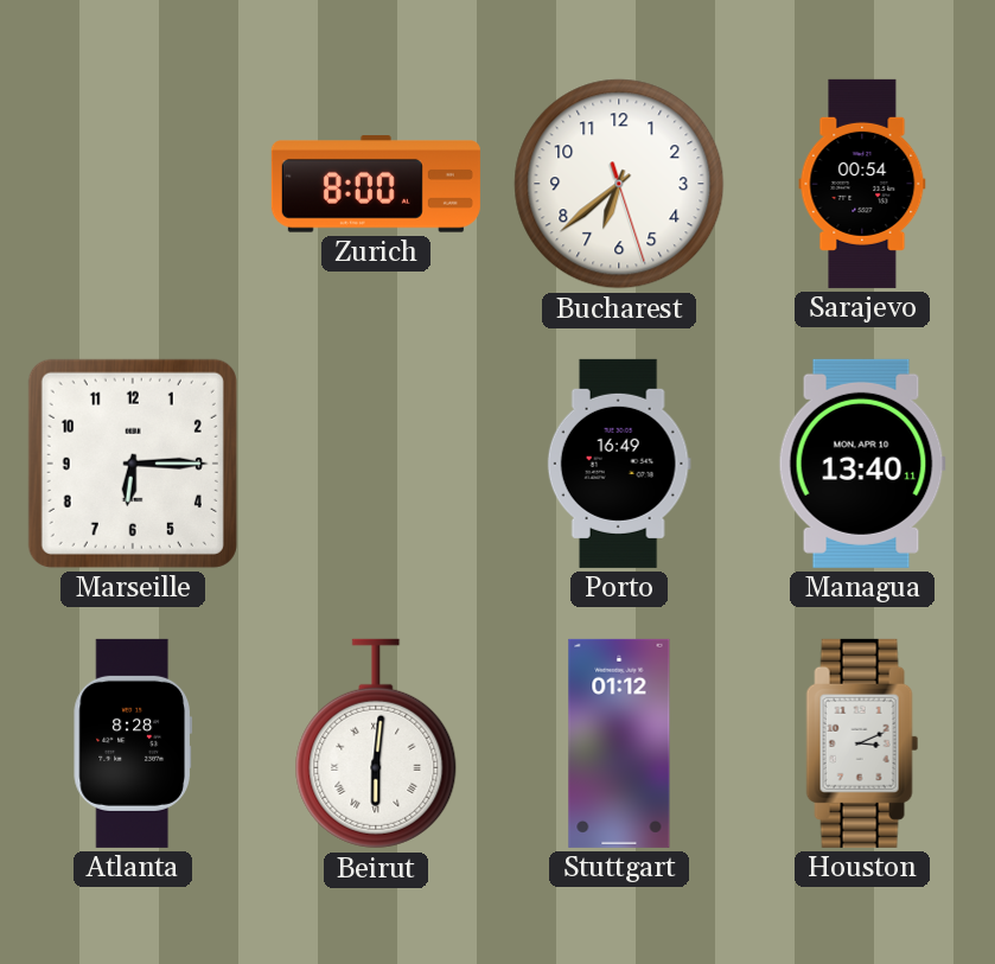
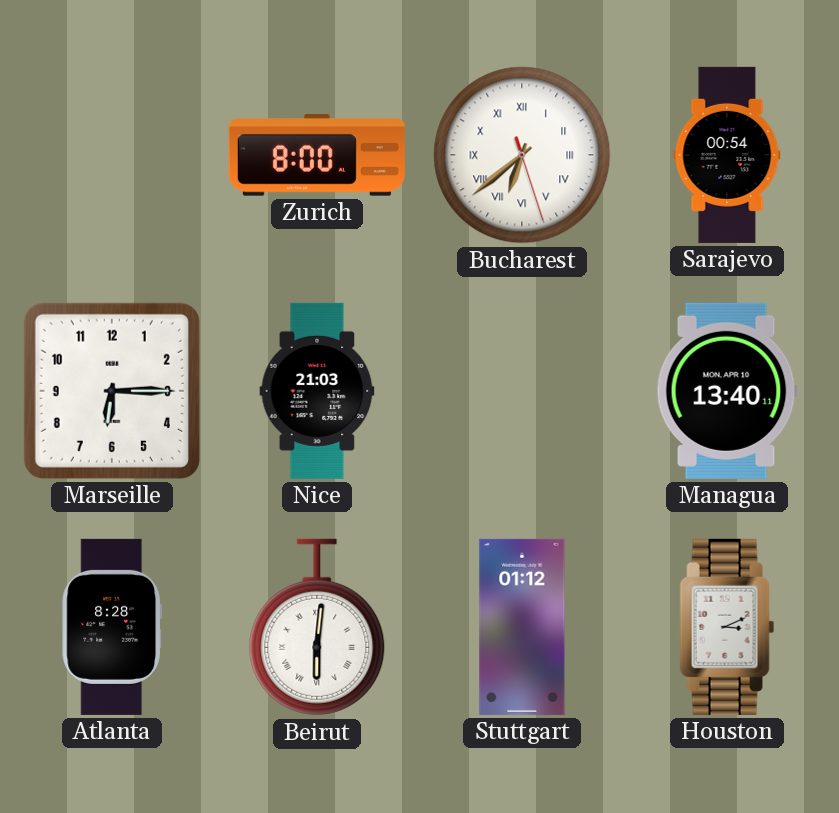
Bucharest numerals: Arabic -> Roman (522, 155)
Nice: none -> 21:03 (317, 391)
Porto: 16:49 -> none (619, 464)
